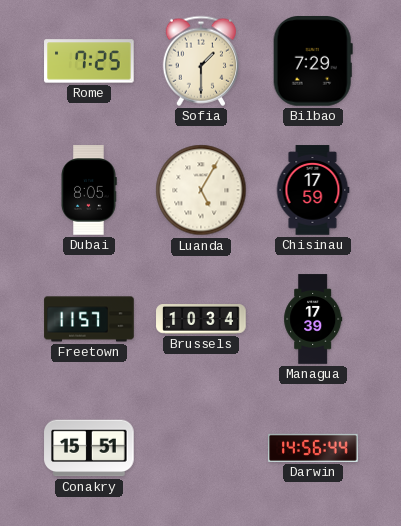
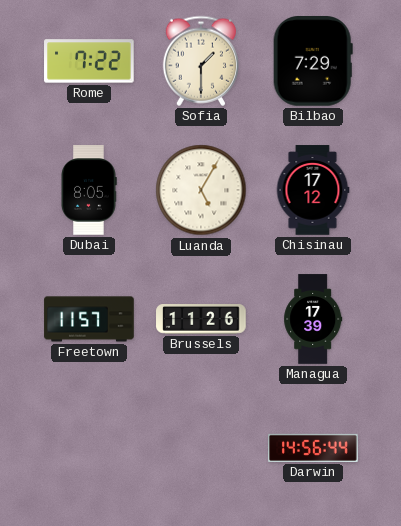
Rome: 7:25 -> 7:22 (89, 61)
Chisinau: 17:59 -> 17:12 (313, 190)
Brussels: 10:34 -> 11:26 (201, 319)
Conakry: 15:51 -> none (89, 448)
